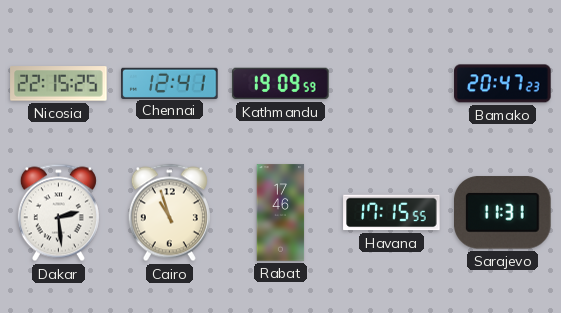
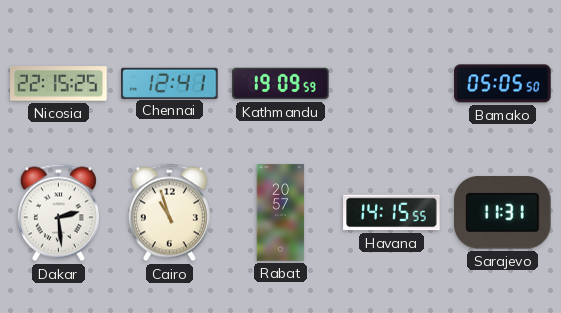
Bamako: 20:47 -> 05:05 (503, 84)
Rabat: 17:46 -> 20:57 (281, 213)
Havana: 17:15 -> 14:15 (392, 213)
